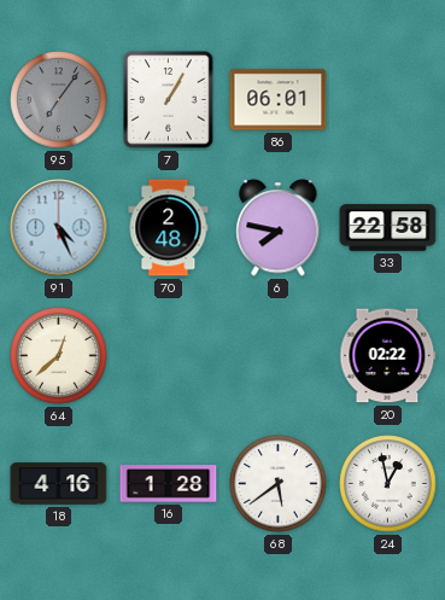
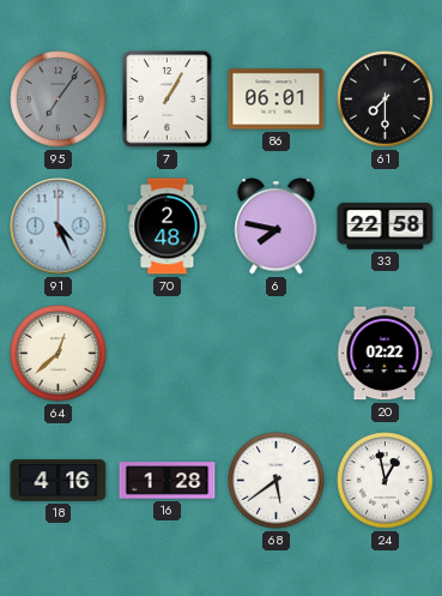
61: none -> 7:30 (386, 100)
